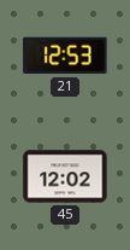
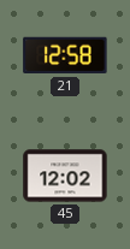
21: 12:53 -> 12:58 (65, 55)
